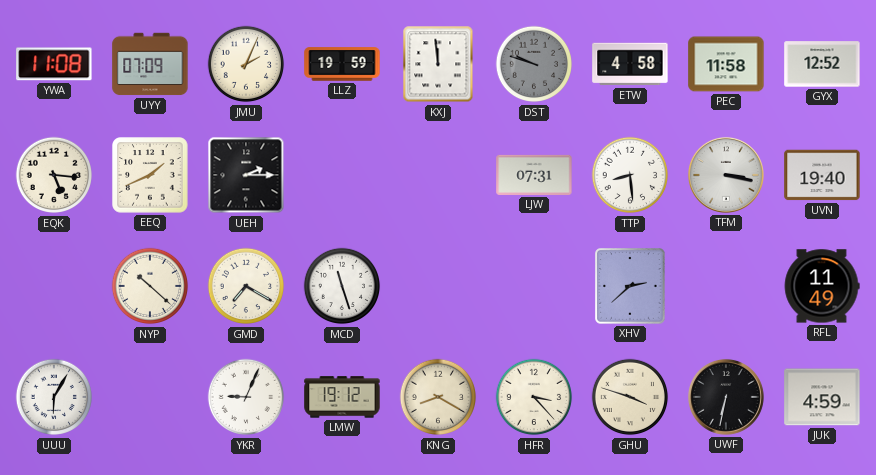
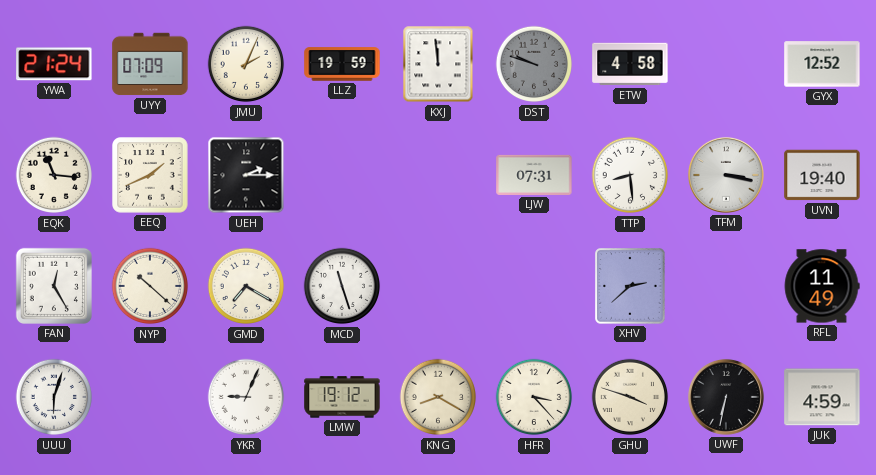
YWA: 11:08 -> 21:24 (54, 64)
PEC: 11:58 -> none (726, 64)
EQK: 5:16 -> 11:16 (54, 175)
FAN: none -> 12:25 (54, 286)
UUU: 6:05 -> 6:03 (54, 397)
